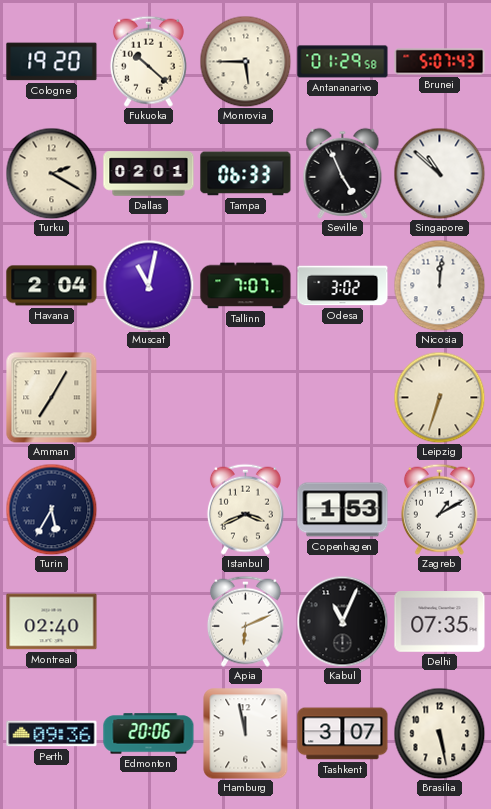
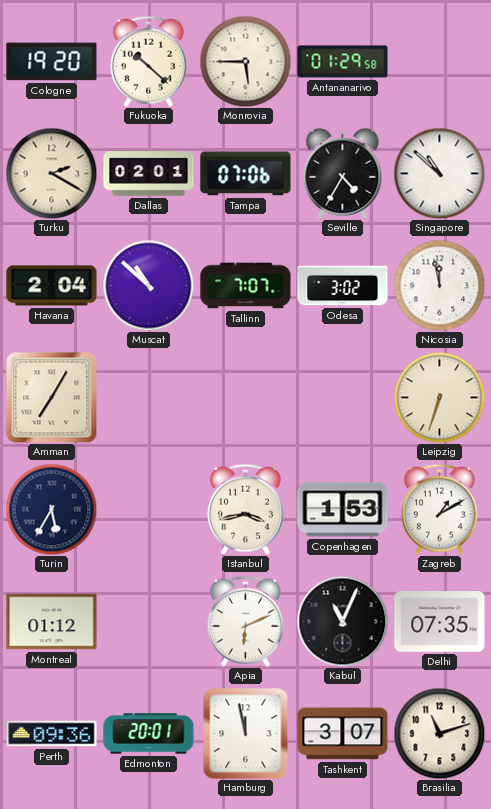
Brunei: 5:07 -> none (440, 62)
Tampa: 06:33 -> 07:06 (246, 174)
Seville: 4:56 -> 4:35 (343, 173)
Muscat: 11:02 -> 10:52 (148, 285)
Nicosia: 12:01 -> 11:58 (439, 285)
Istanbul: 3:41 -> 3:43 (245, 509)
Montreal: 02:40 -> 01:12 (52, 622)
Edmonton: 20:06 -> 20:01 (149, 734)
Brasilia: 5:28 -> 11:12 (439, 733)
